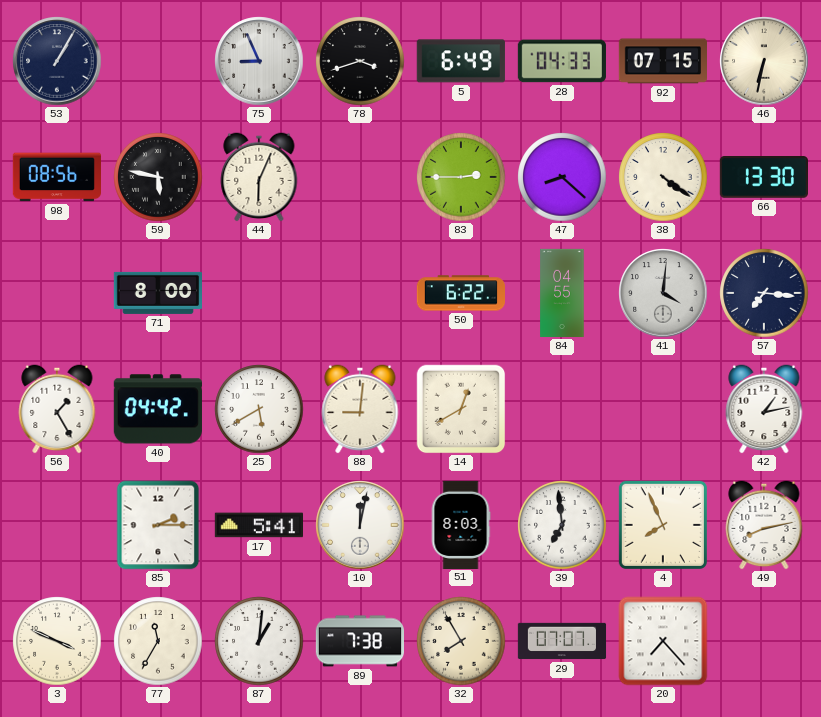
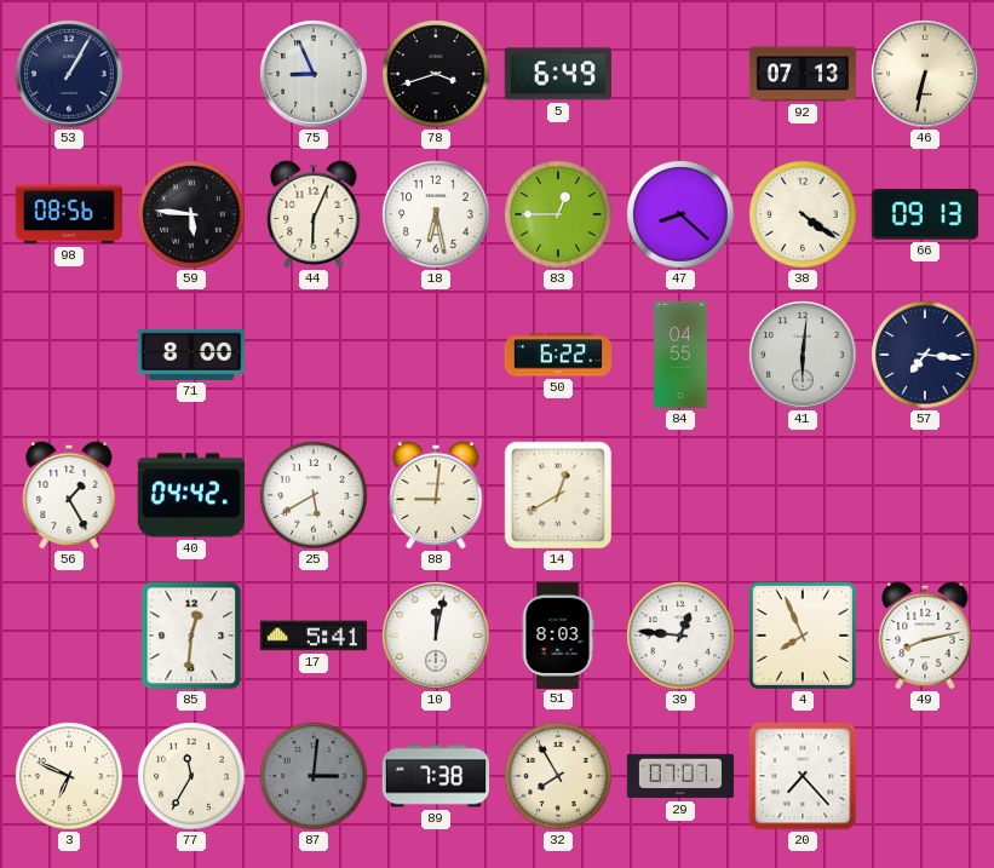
28: 04:33 -> none (562, 61)
92: 07:15 -> 07:13 (801, 74)
59: 5:47 -> 5:46 (191, 214)
18: none -> 6:28 (436, 214)
83: 2:45 -> 12:45 (558, 214)
66: 13:30 -> 09:13 (924, 214)
41: 4:01 -> 6:01 (803, 355)
42: 1:13 -> none (764, 409)
85: 2:15 -> 12:31 (191, 636)
39: 6:59 -> 12:46 (680, 636)
3: 3:49 -> 6:49 (69, 776)
87: 1:01 -> 3:01 (314, 776)
87 dial: white -> grey (314, 776)
